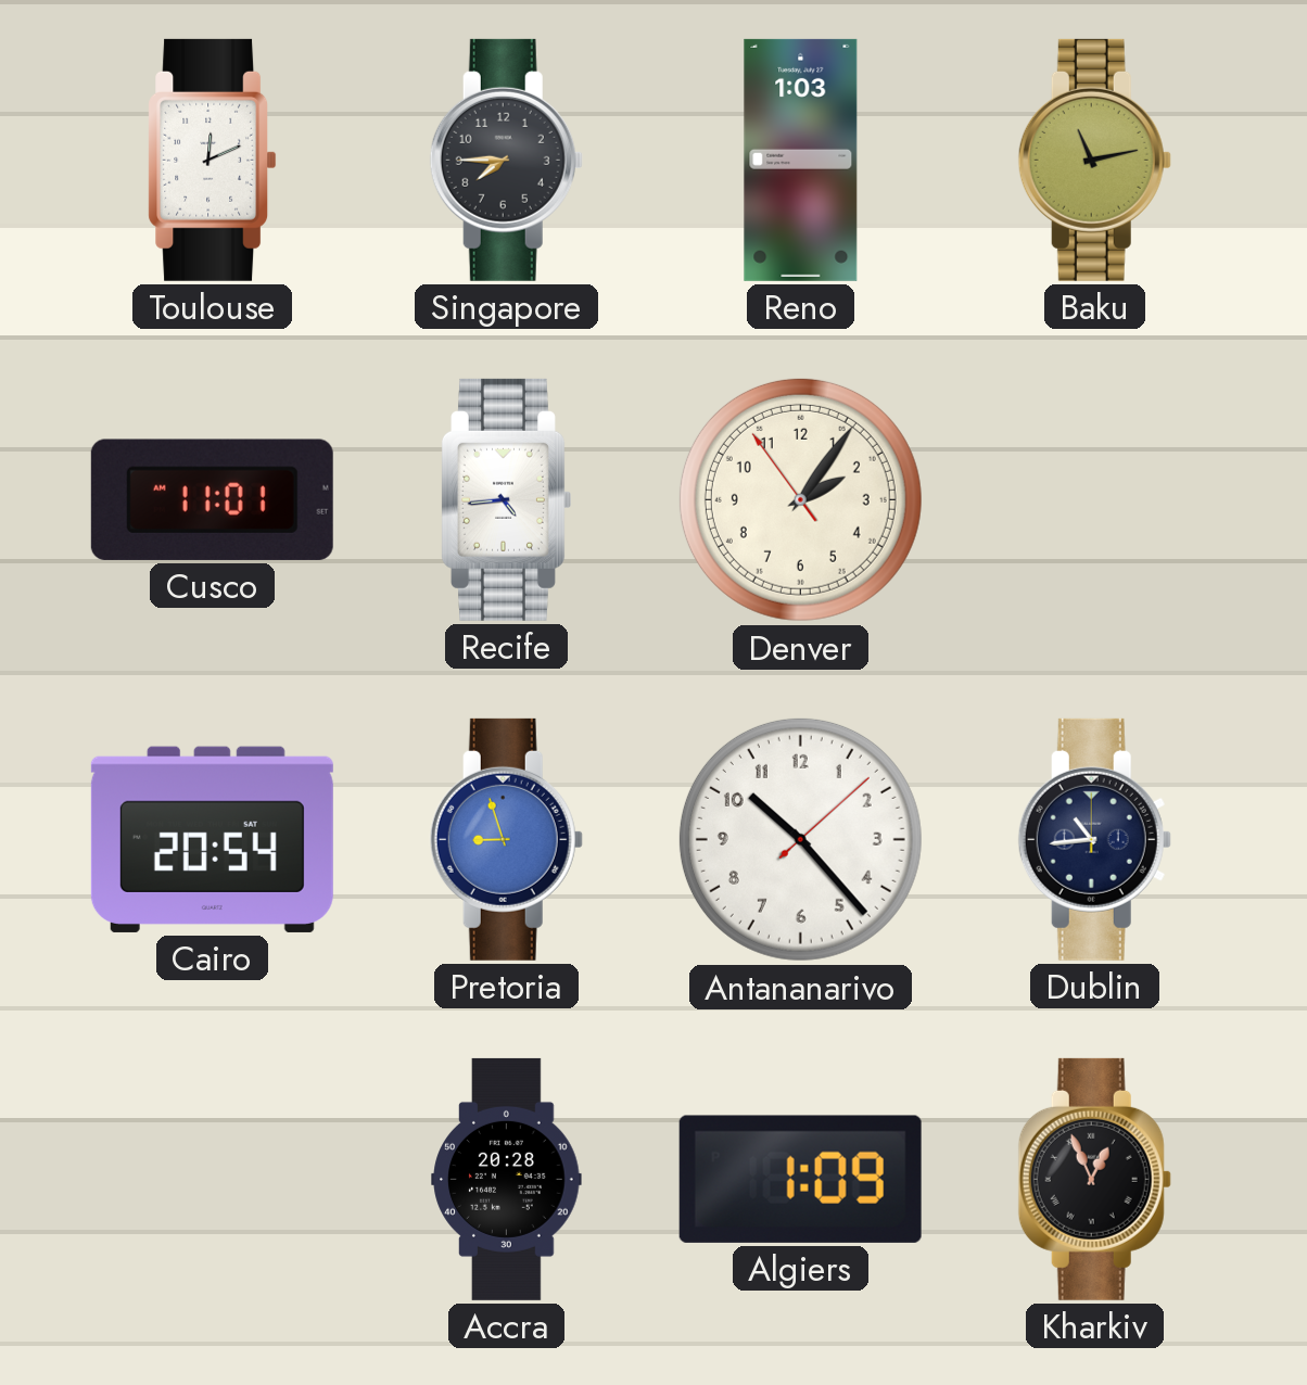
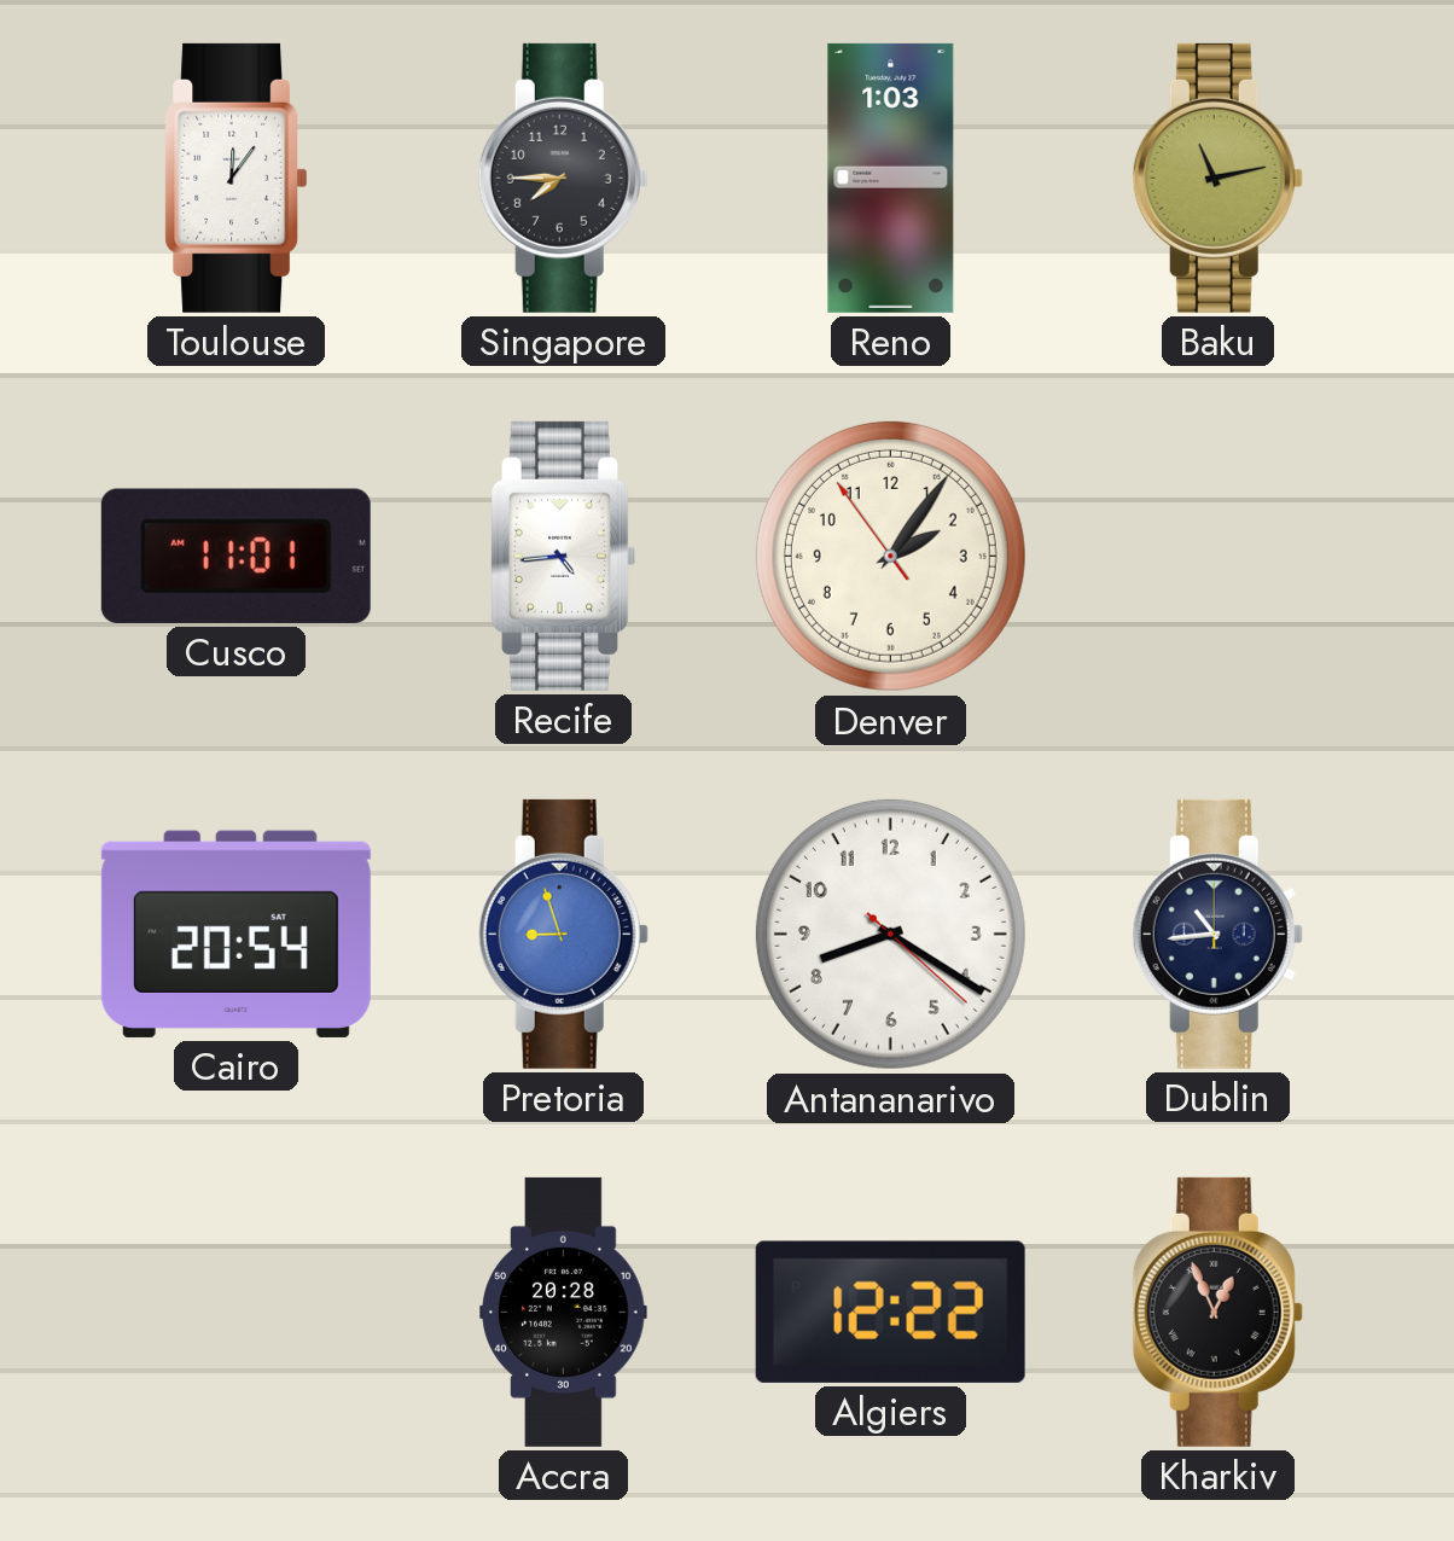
Toulouse: 12:11 -> 12:06 (237, 178)
Antananarivo: 10:23 -> 8:20 (890, 934)
Algiers: 1:09 -> 12:22 (890, 1312)
